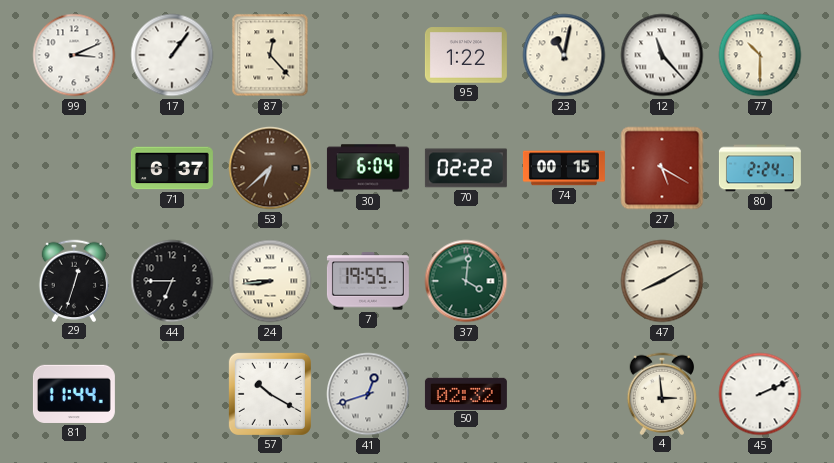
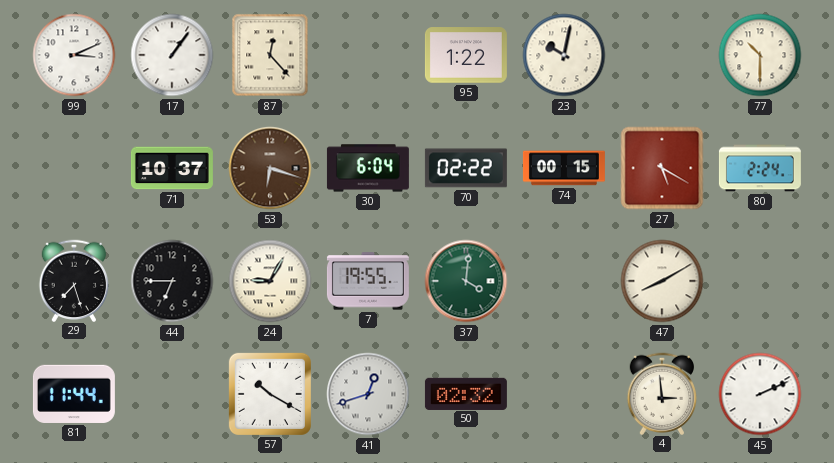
23: 11:02 -> 10:02 (564, 55)
12: 11:23 -> none (662, 55)
71: 6:37 -> 10:37 (172, 168)
53: 6:38 -> 6:18 (270, 168)
29: 12:33 -> 7:27 (74, 280)
24: 8:44 -> 9:05 (270, 281)
